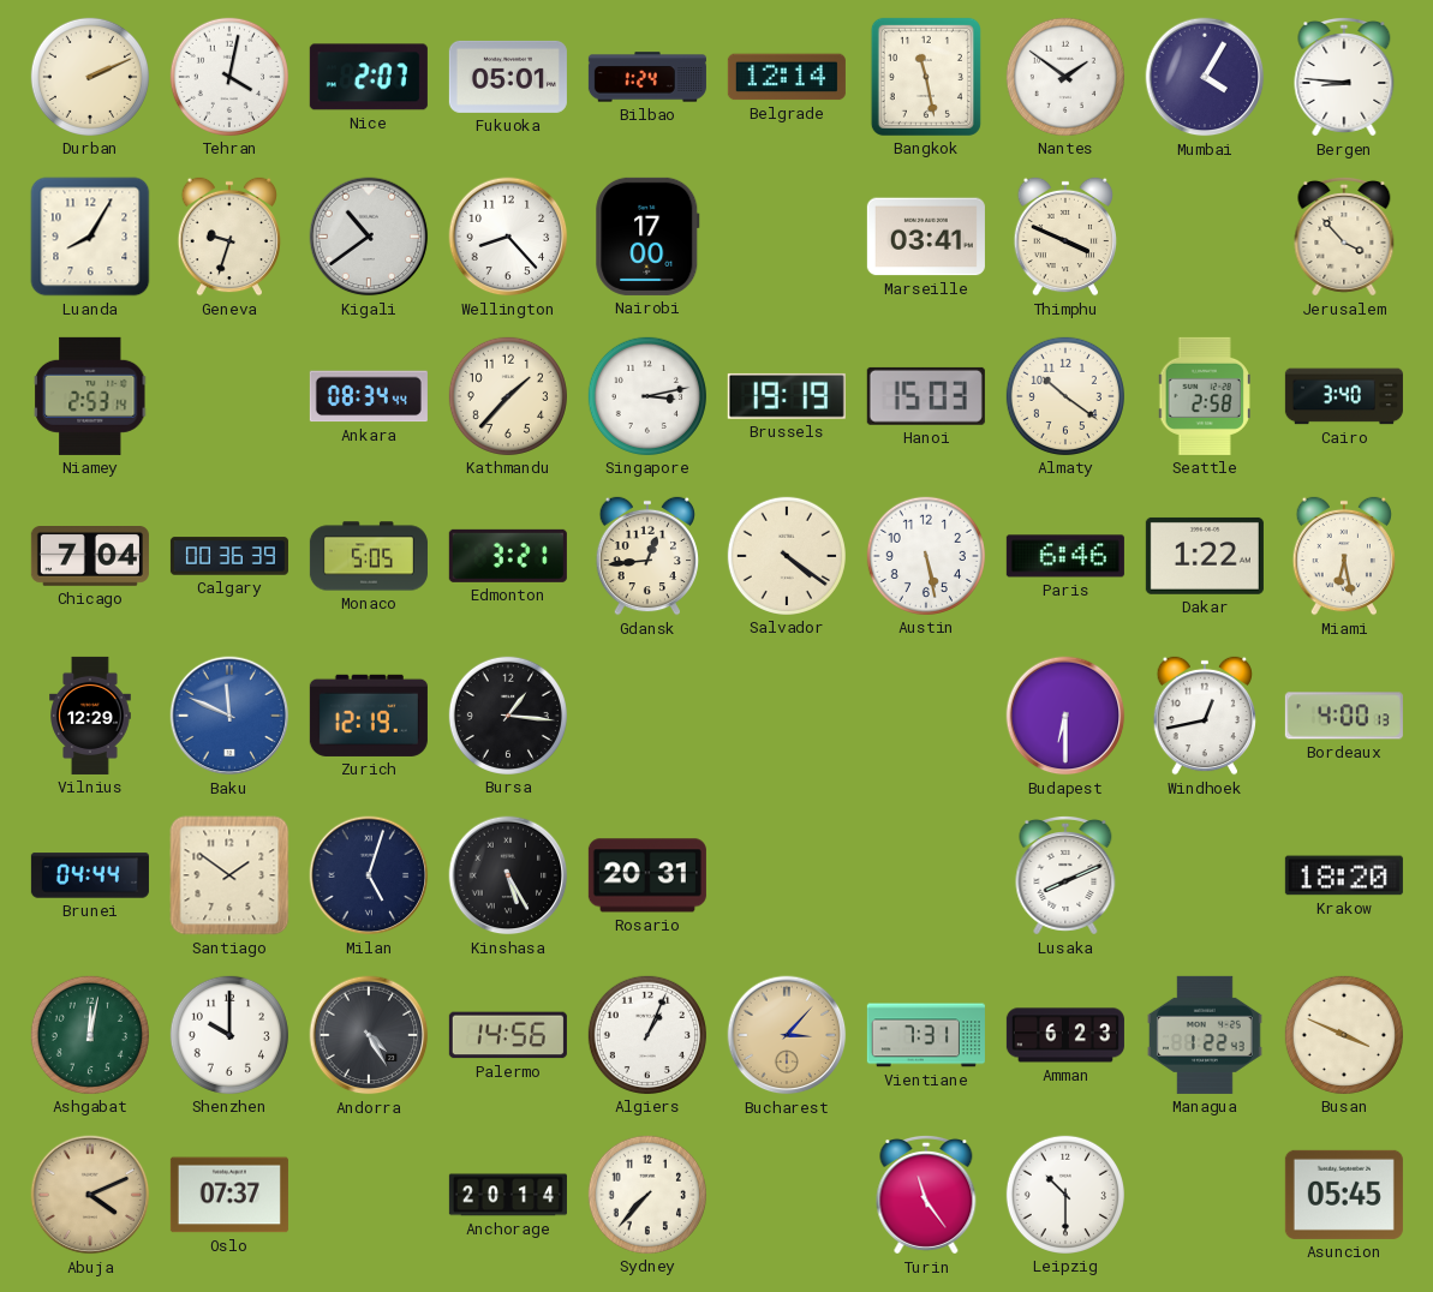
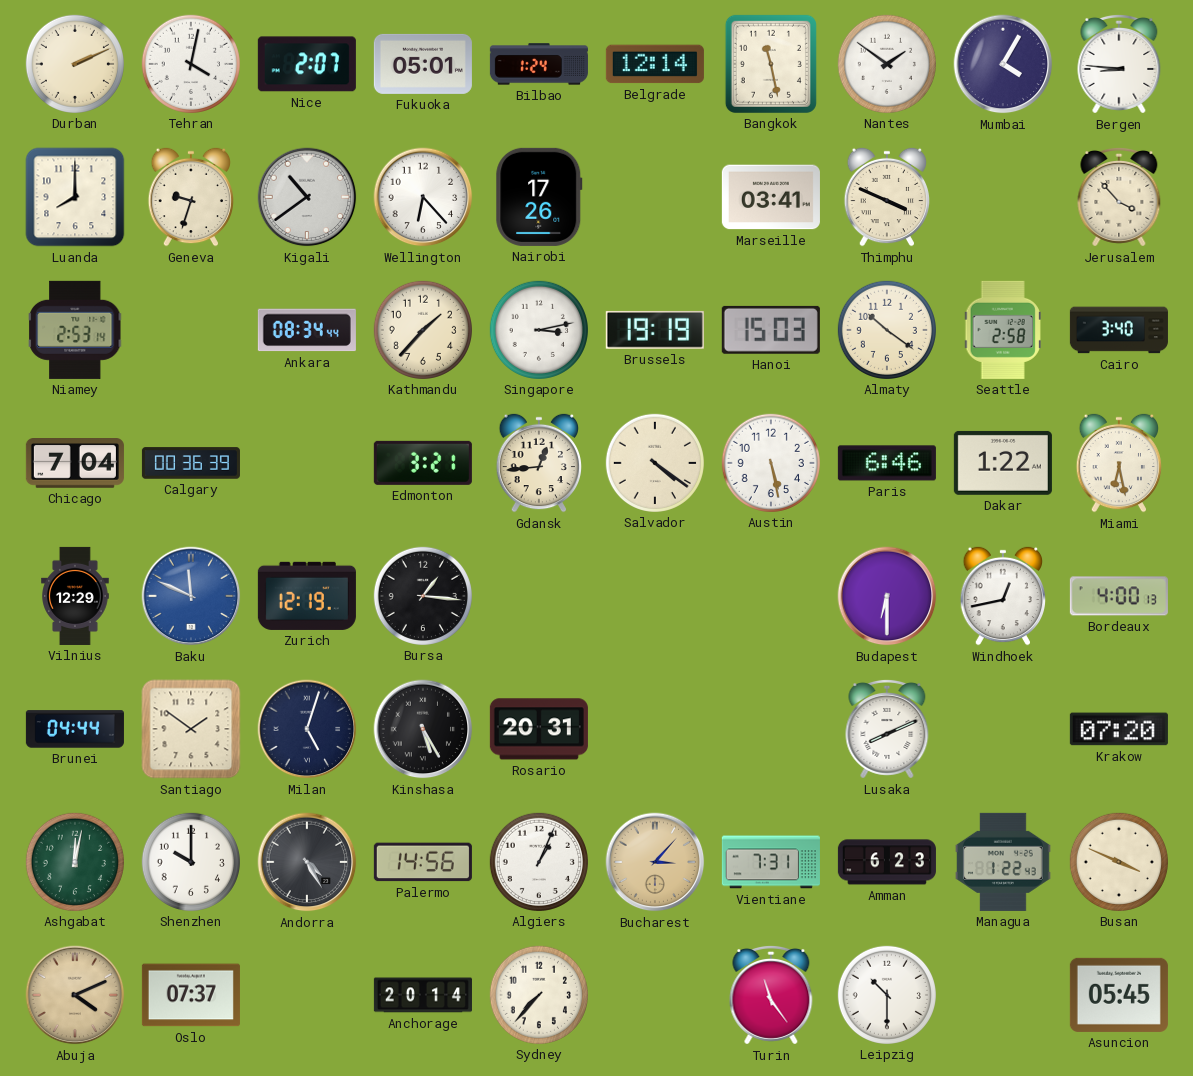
Luanda: 8:05 -> 8:00 (75, 197)
Wellington: 8:23 -> 6:23 (423, 197)
Nairobi: 17:00 -> 17:26 (539, 197)
Monaco: 5:05 -> none (369, 556)
Krakow: 18:20 -> 07:20 (1119, 729)
